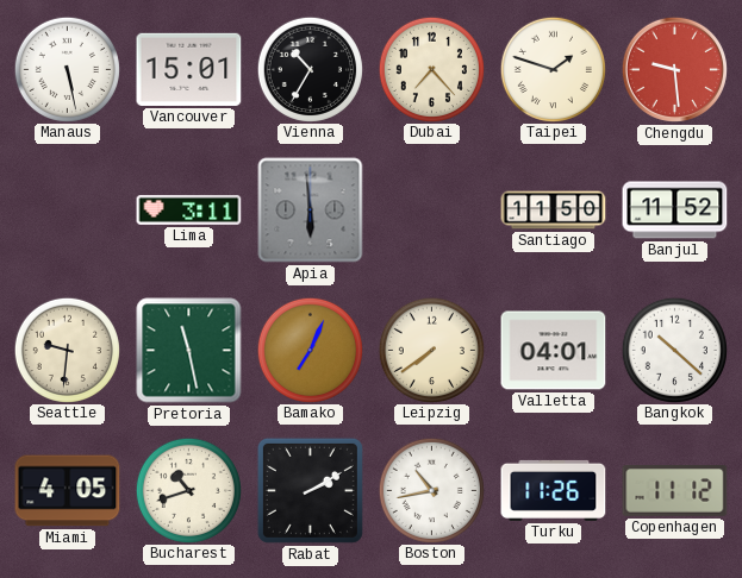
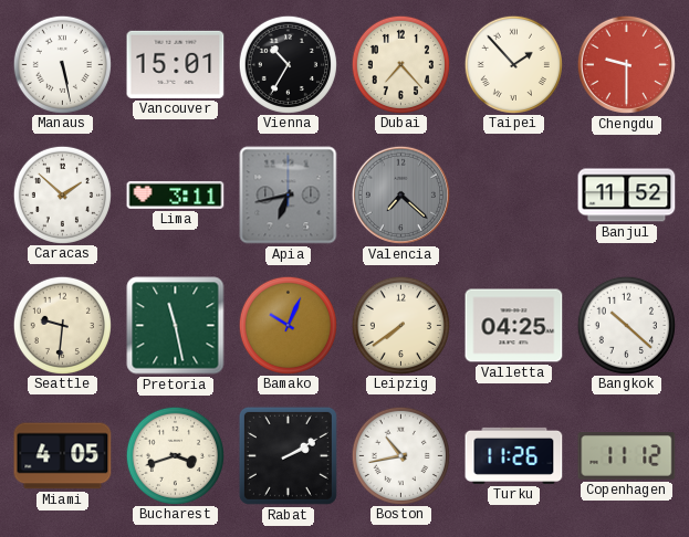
Taipei: 1:48 -> 1:53 (513, 64)
Chengdu: 9:29 -> 9:30 (626, 64)
Caracas: none -> 1:52 (62, 194)
Apia: 5:59 -> 6:43 (289, 196)
Valencia: none -> 7:22 (400, 194)
Santiago: 11:50 -> none (554, 211)
Bamako: 7:04 -> 10:04 (288, 325)
Valletta: 04:01 -> 04:25 (514, 326)
Bucharest: 10:42 -> 3:42 (175, 455)
